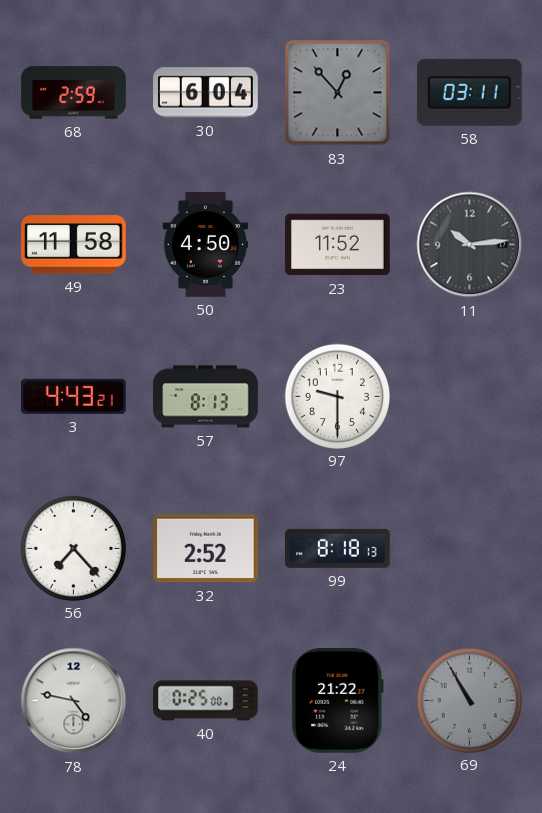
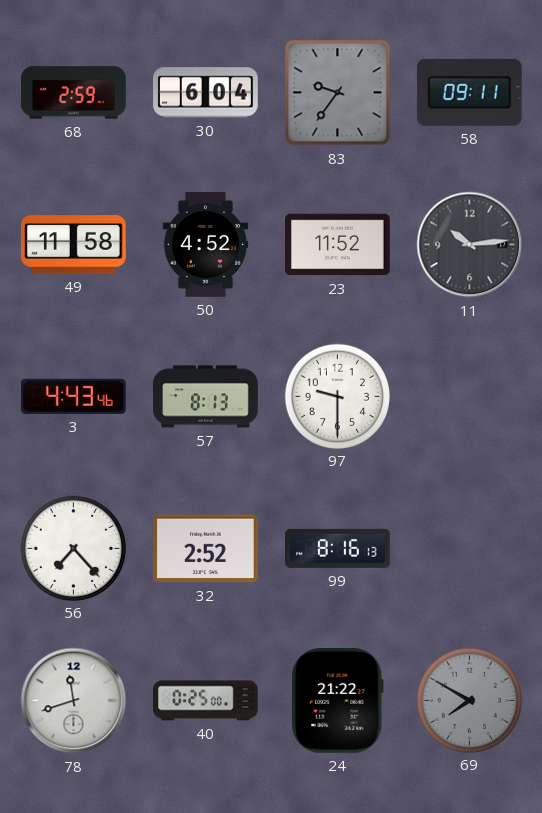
83: 12:53 -> 9:36 (338, 93)
58: 03:11 -> 09:11 (469, 92)
50: 4:50 -> 4:52 (205, 245)
3: 4:43:21 -> 4:43:46 (74, 396)
99: 8:18 -> 8:16 (338, 548)
78: 4:47 -> 11:42 (74, 701)
69: 10:55 -> 7:50 (469, 700)
